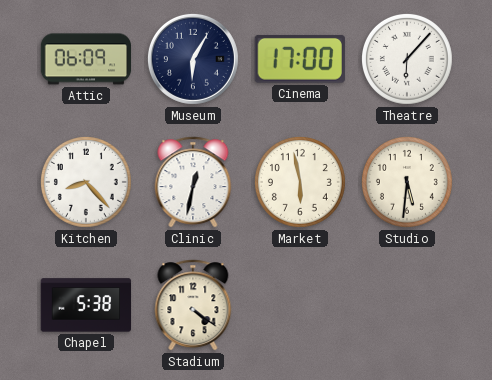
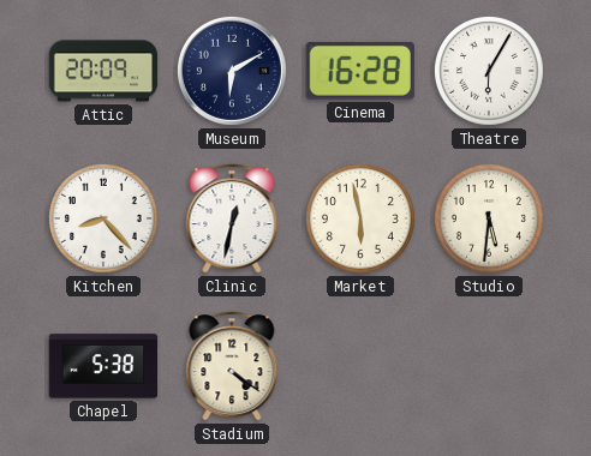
Attic: 06:09 -> 20:09 (103, 71)
Museum: 6:05 -> 6:10 (232, 71)
Cinema: 17:00 -> 16:28 (360, 71)
Theatre: 6:07 -> 6:05 (489, 71)
